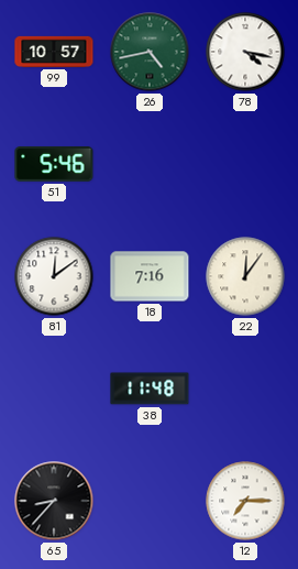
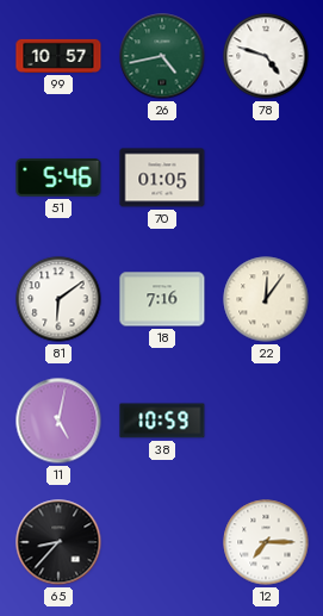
78: 4:17 -> 4:48 (266, 56)
70: none -> 01:05 (162, 178)
81: 12:09 -> 6:09 (58, 299)
11: none -> 5:02 (58, 421)
38: 11:48 -> 10:59 (162, 421)
